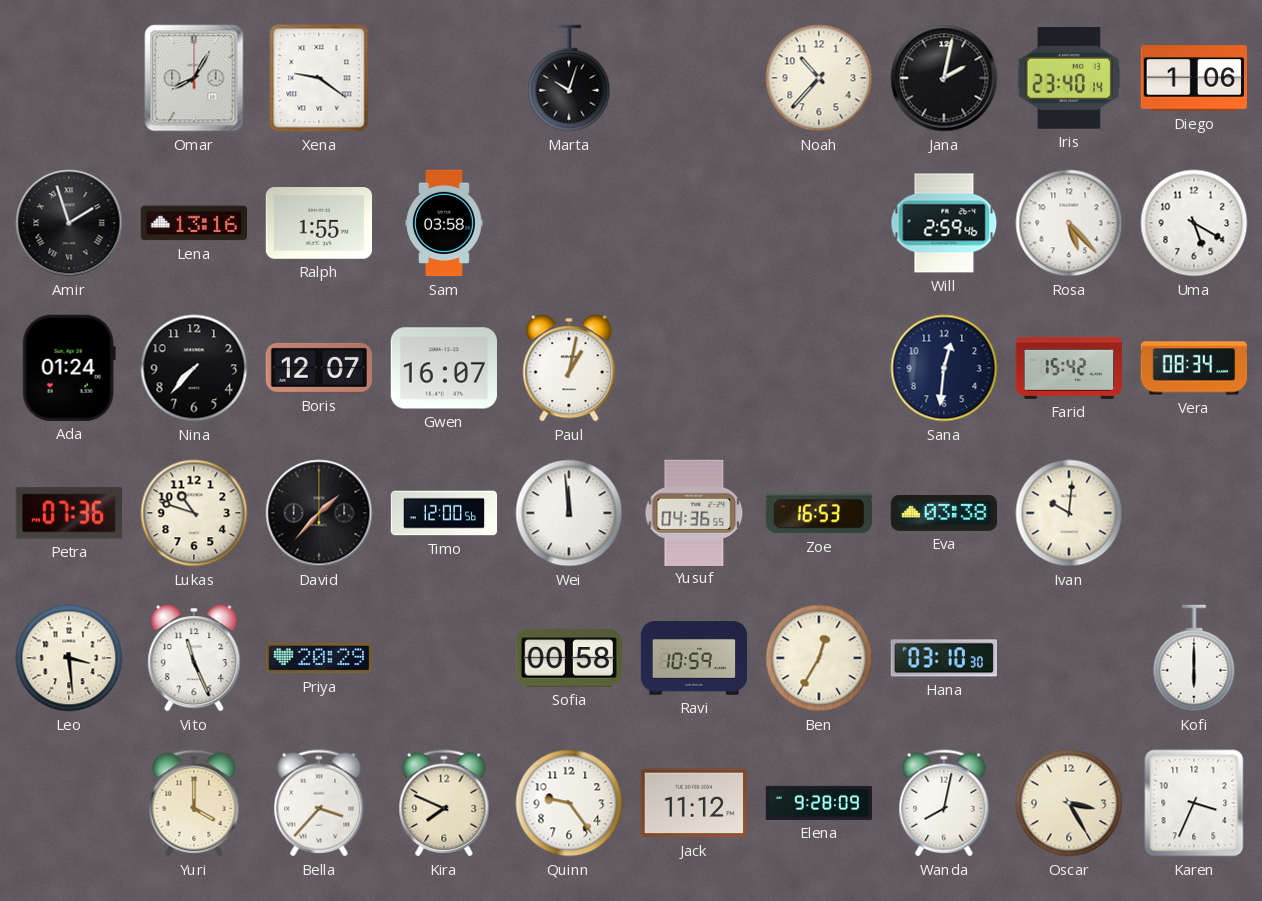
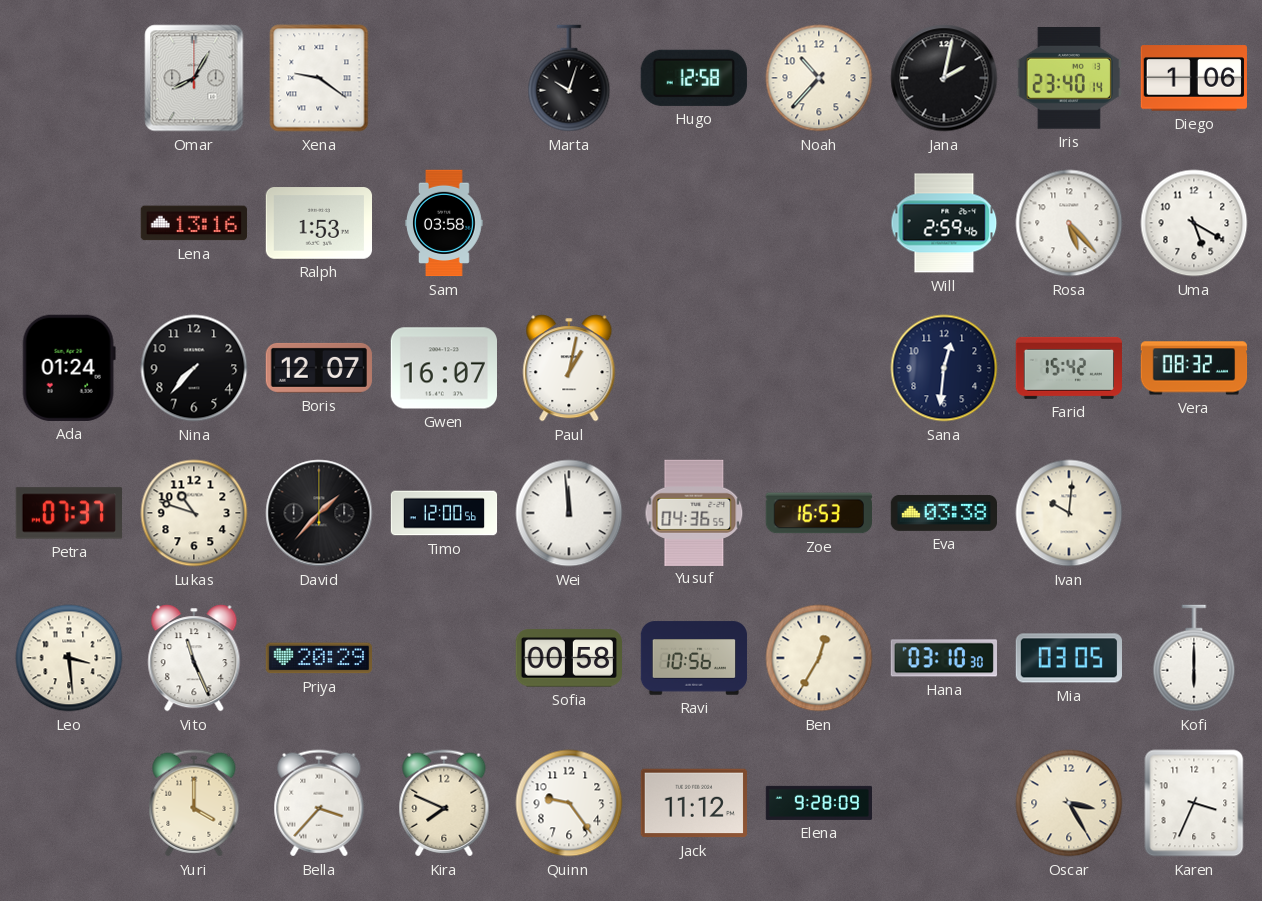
Hugo: none -> 12:58 (694, 78)
Amir: 1:57 -> none (69, 223)
Ralph: 1:55 -> 1:53 (318, 223)
Vera: 08:34 -> 08:32 (1194, 368)
Petra: 07:36 -> 07:37 (68, 513)
Ravi: 10:59 -> 10:56 (694, 658)
Mia: none -> 03:05 (1068, 658)
Wanda: 8:02 -> none (944, 803)
